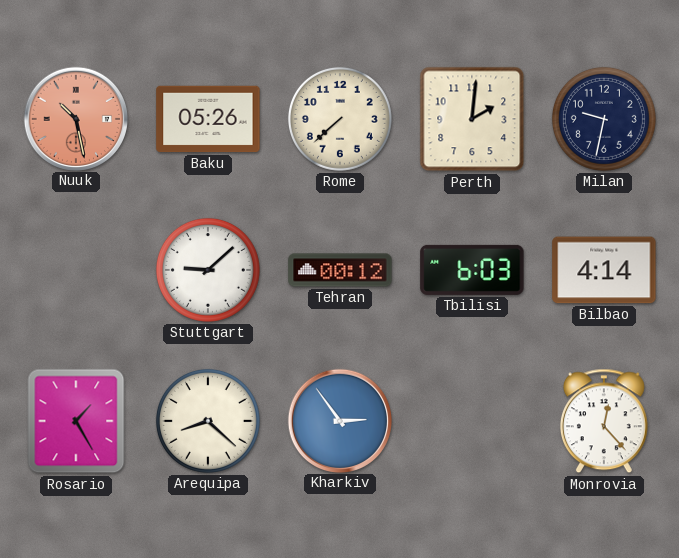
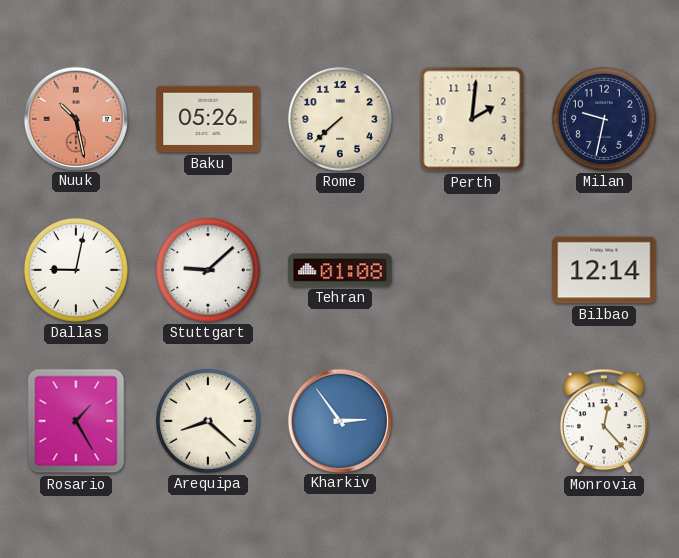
Dallas: none -> 9:02 (76, 270)
Tehran: 00:12 -> 01:08 (340, 270)
Tbilisi: 6:03 -> none (472, 270)
Bilbao: 4:14 -> 12:14 (604, 270)
